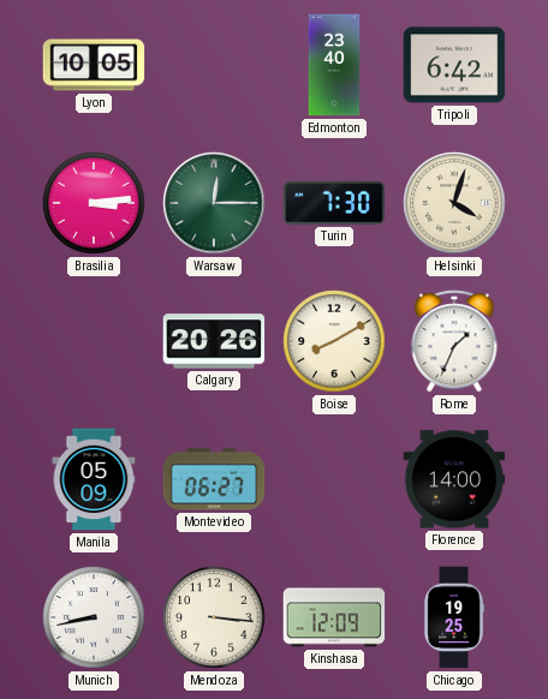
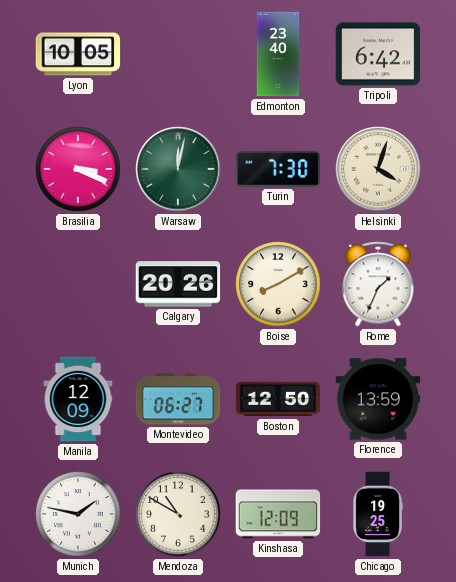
Brasilia: 3:14 -> 3:19 (78, 169)
Warsaw: 12:15 -> 12:02 (178, 169)
Manila: 05:09 -> 12:09 (78, 399)
Boston: none -> 12:50 (278, 399)
Florence: 14:00 -> 13:59 (378, 399)
Munich: 8:43 -> 1:47 (78, 514)
Mendoza: 3:16 -> 10:50 (178, 514)
